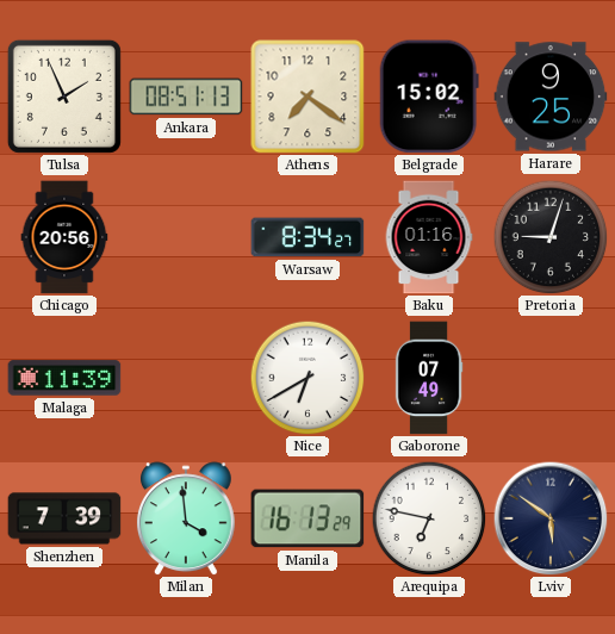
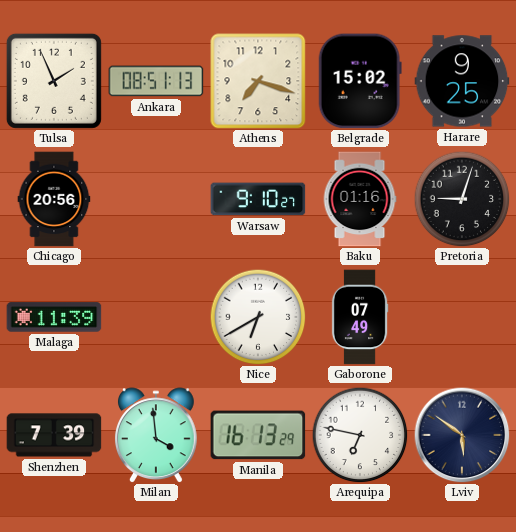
Athens: 7:21 -> 7:18 (258, 81)
Warsaw: 8:34 -> 9:10 (258, 199)
